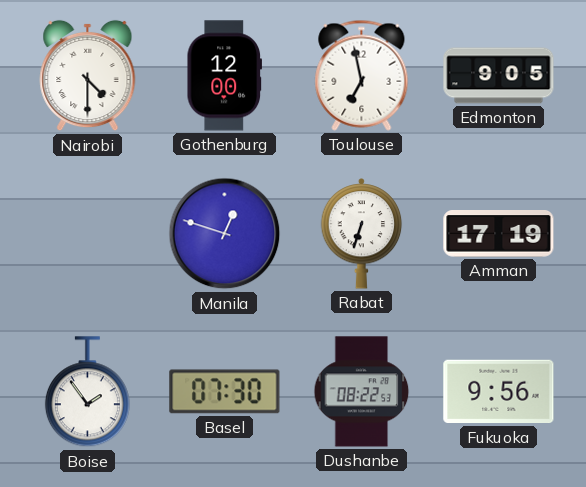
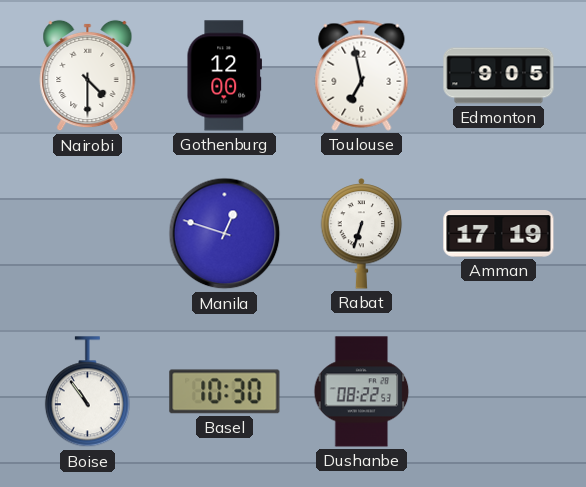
Boise: 1:54 -> 10:54 (87, 392)
Basel: 07:30 -> 10:30 (225, 392)
Fukuoka: 9:56 -> none (499, 392)
